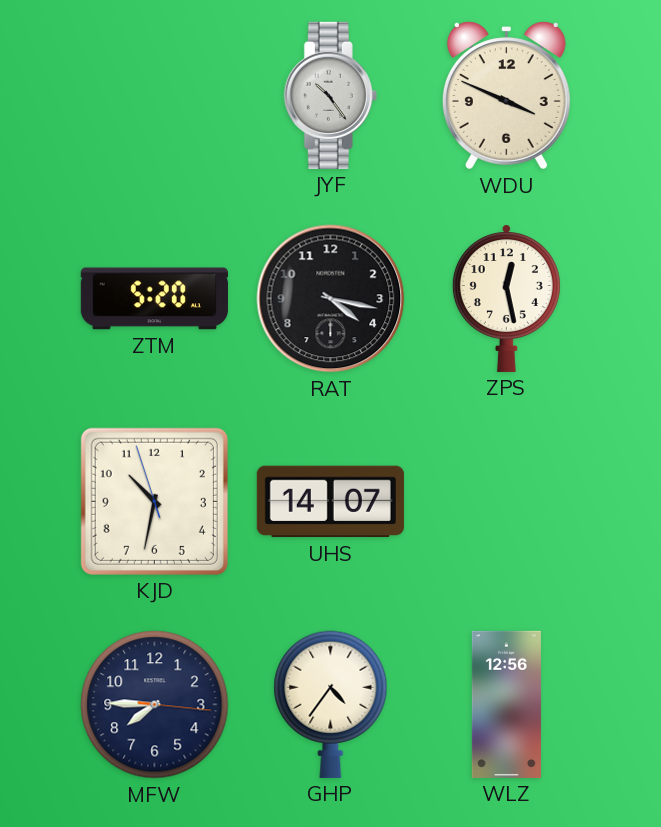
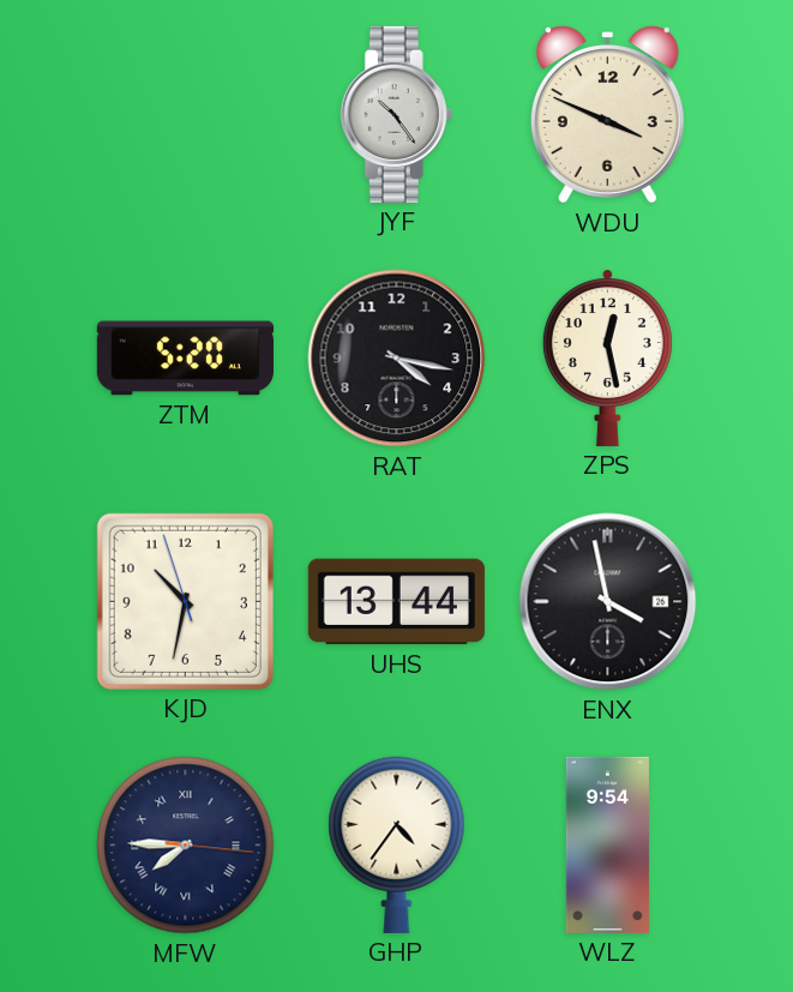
UHS: 14:07 -> 13:44 (396, 602)
ENX: none -> 3:58 (608, 602)
MFW numerals: Arabic -> Roman (186, 846)
WLZ: 12:56 -> 9:54 (607, 844)
